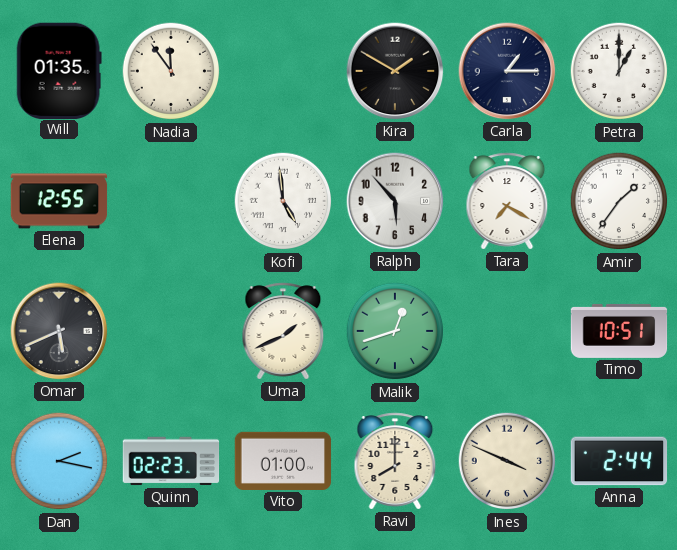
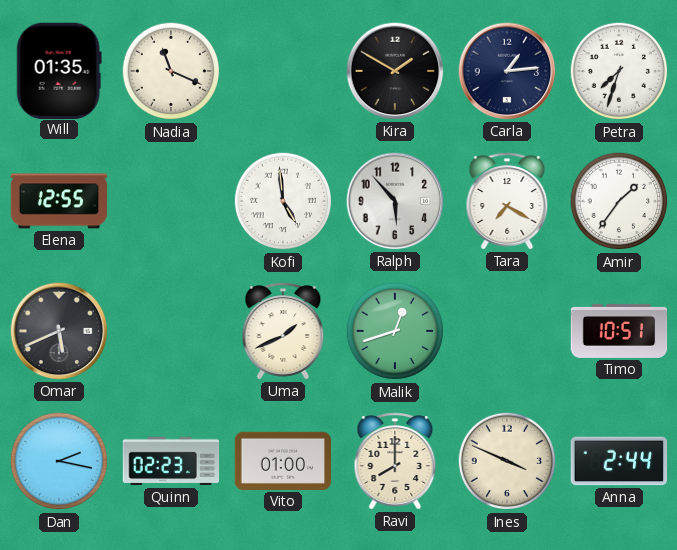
Nadia: 11:54 -> 11:19 (171, 71)
Carla: 1:15 -> 1:14 (507, 71)
Petra: 1:00 -> 7:33 (619, 71)
